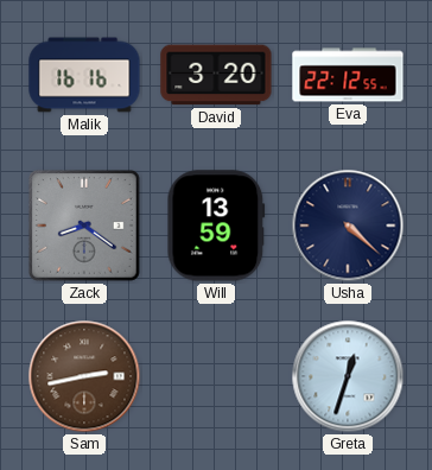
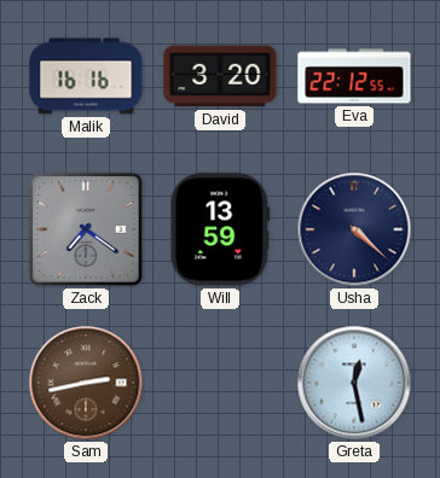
Zack: 8:21 -> 7:21 (86, 231)
Greta: 12:33 -> 12:28 (354, 383)
